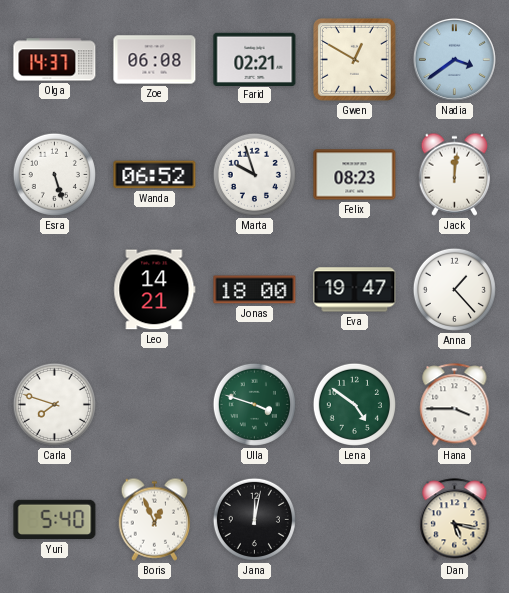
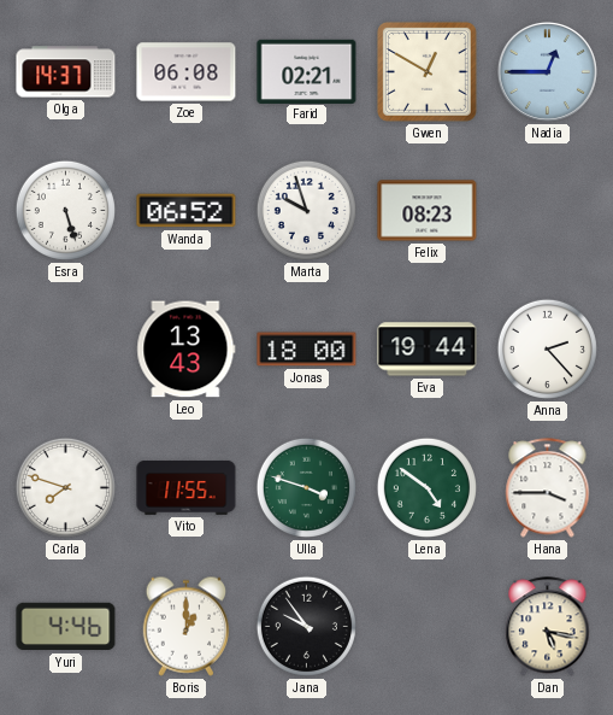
Nadia: 3:39 -> 12:45 (547, 71)
Jack: 12:01 -> none (455, 174)
Leo: 14:21 -> 13:43 (187, 350)
Eva: 19:47 -> 19:44 (428, 350)
Anna: 1:23 -> 2:23 (547, 348)
Vito: none -> 11:55 (187, 487)
Yuri: 5:40 -> 4:46 (66, 627)
Boris: 12:56 -> 1:00 (187, 626)
Jana: 12:02 -> 9:54 (306, 626)
